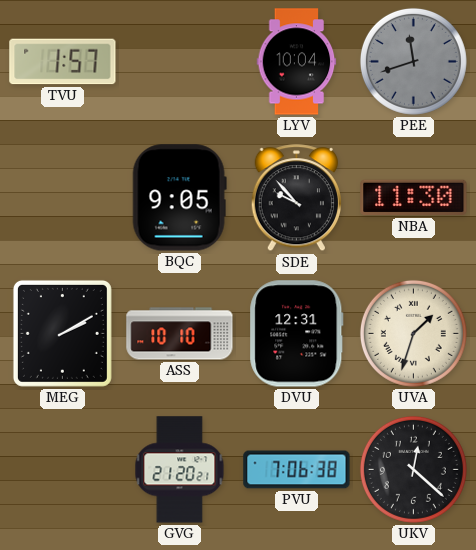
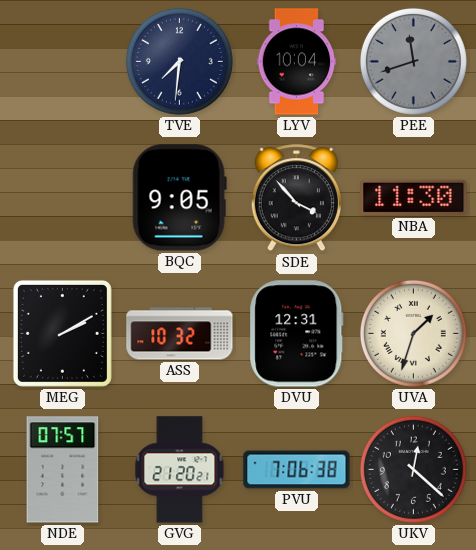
TVU: 1:57 -> none (63, 62)
TVE: none -> 7:31 (179, 61)
SDE: 9:53 -> 3:53 (296, 198)
ASS: 10:10 -> 10:32 (180, 334)
NDE: none -> 07:57 (63, 470)
